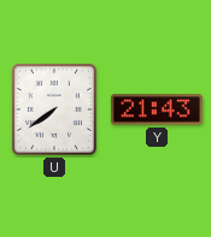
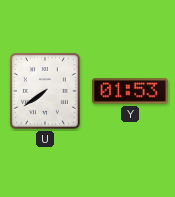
Y: 21:43 -> 01:53 (130, 91)
